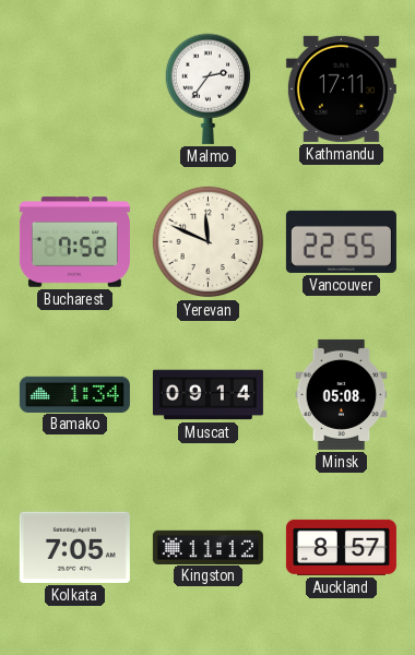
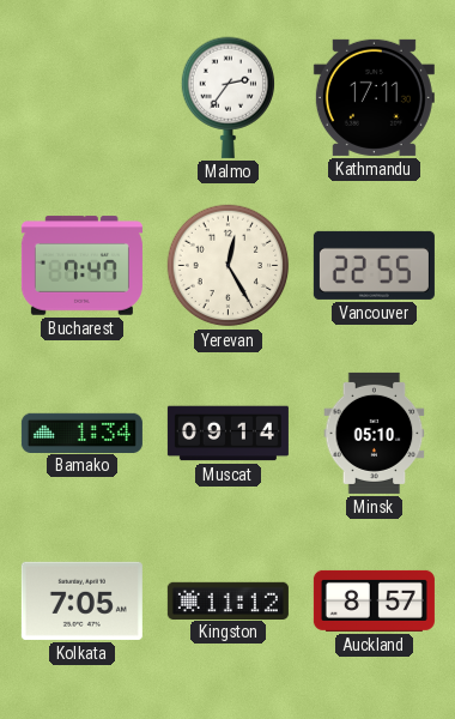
Bucharest: 7:52 -> 7:47 (81, 266)
Yerevan: 11:49 -> 12:25 (229, 266)
Minsk: 05:08 -> 05:10 (375, 433)
